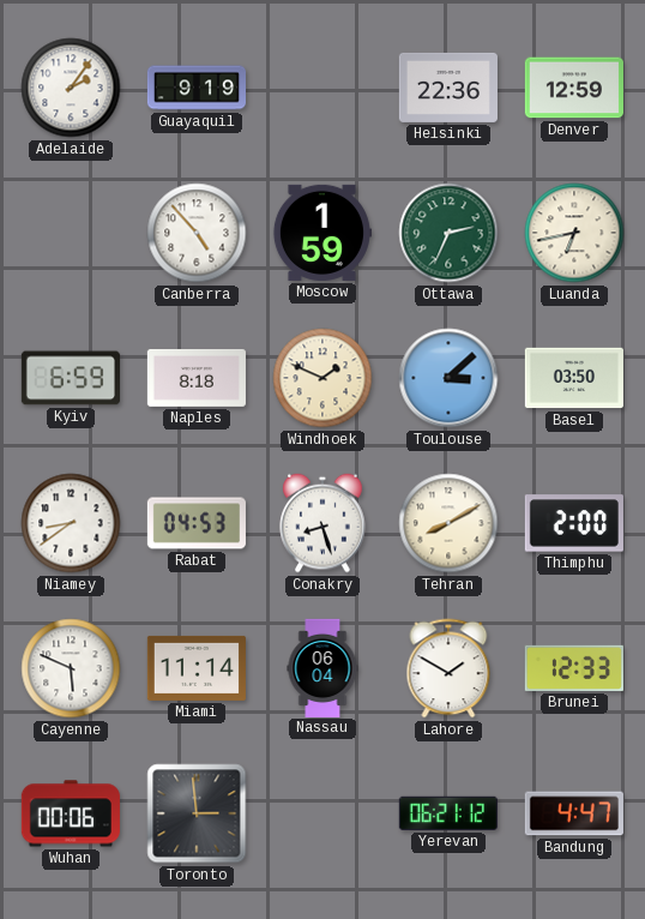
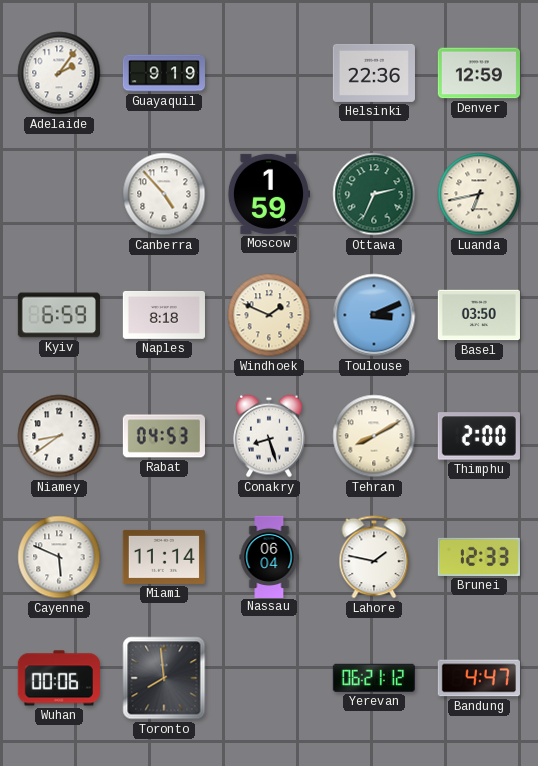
Toulouse: 3:08 -> 3:11 (374, 315)
Lahore: 1:50 -> 1:47 (374, 557)
Toronto: 2:59 -> 7:59 (164, 678)
